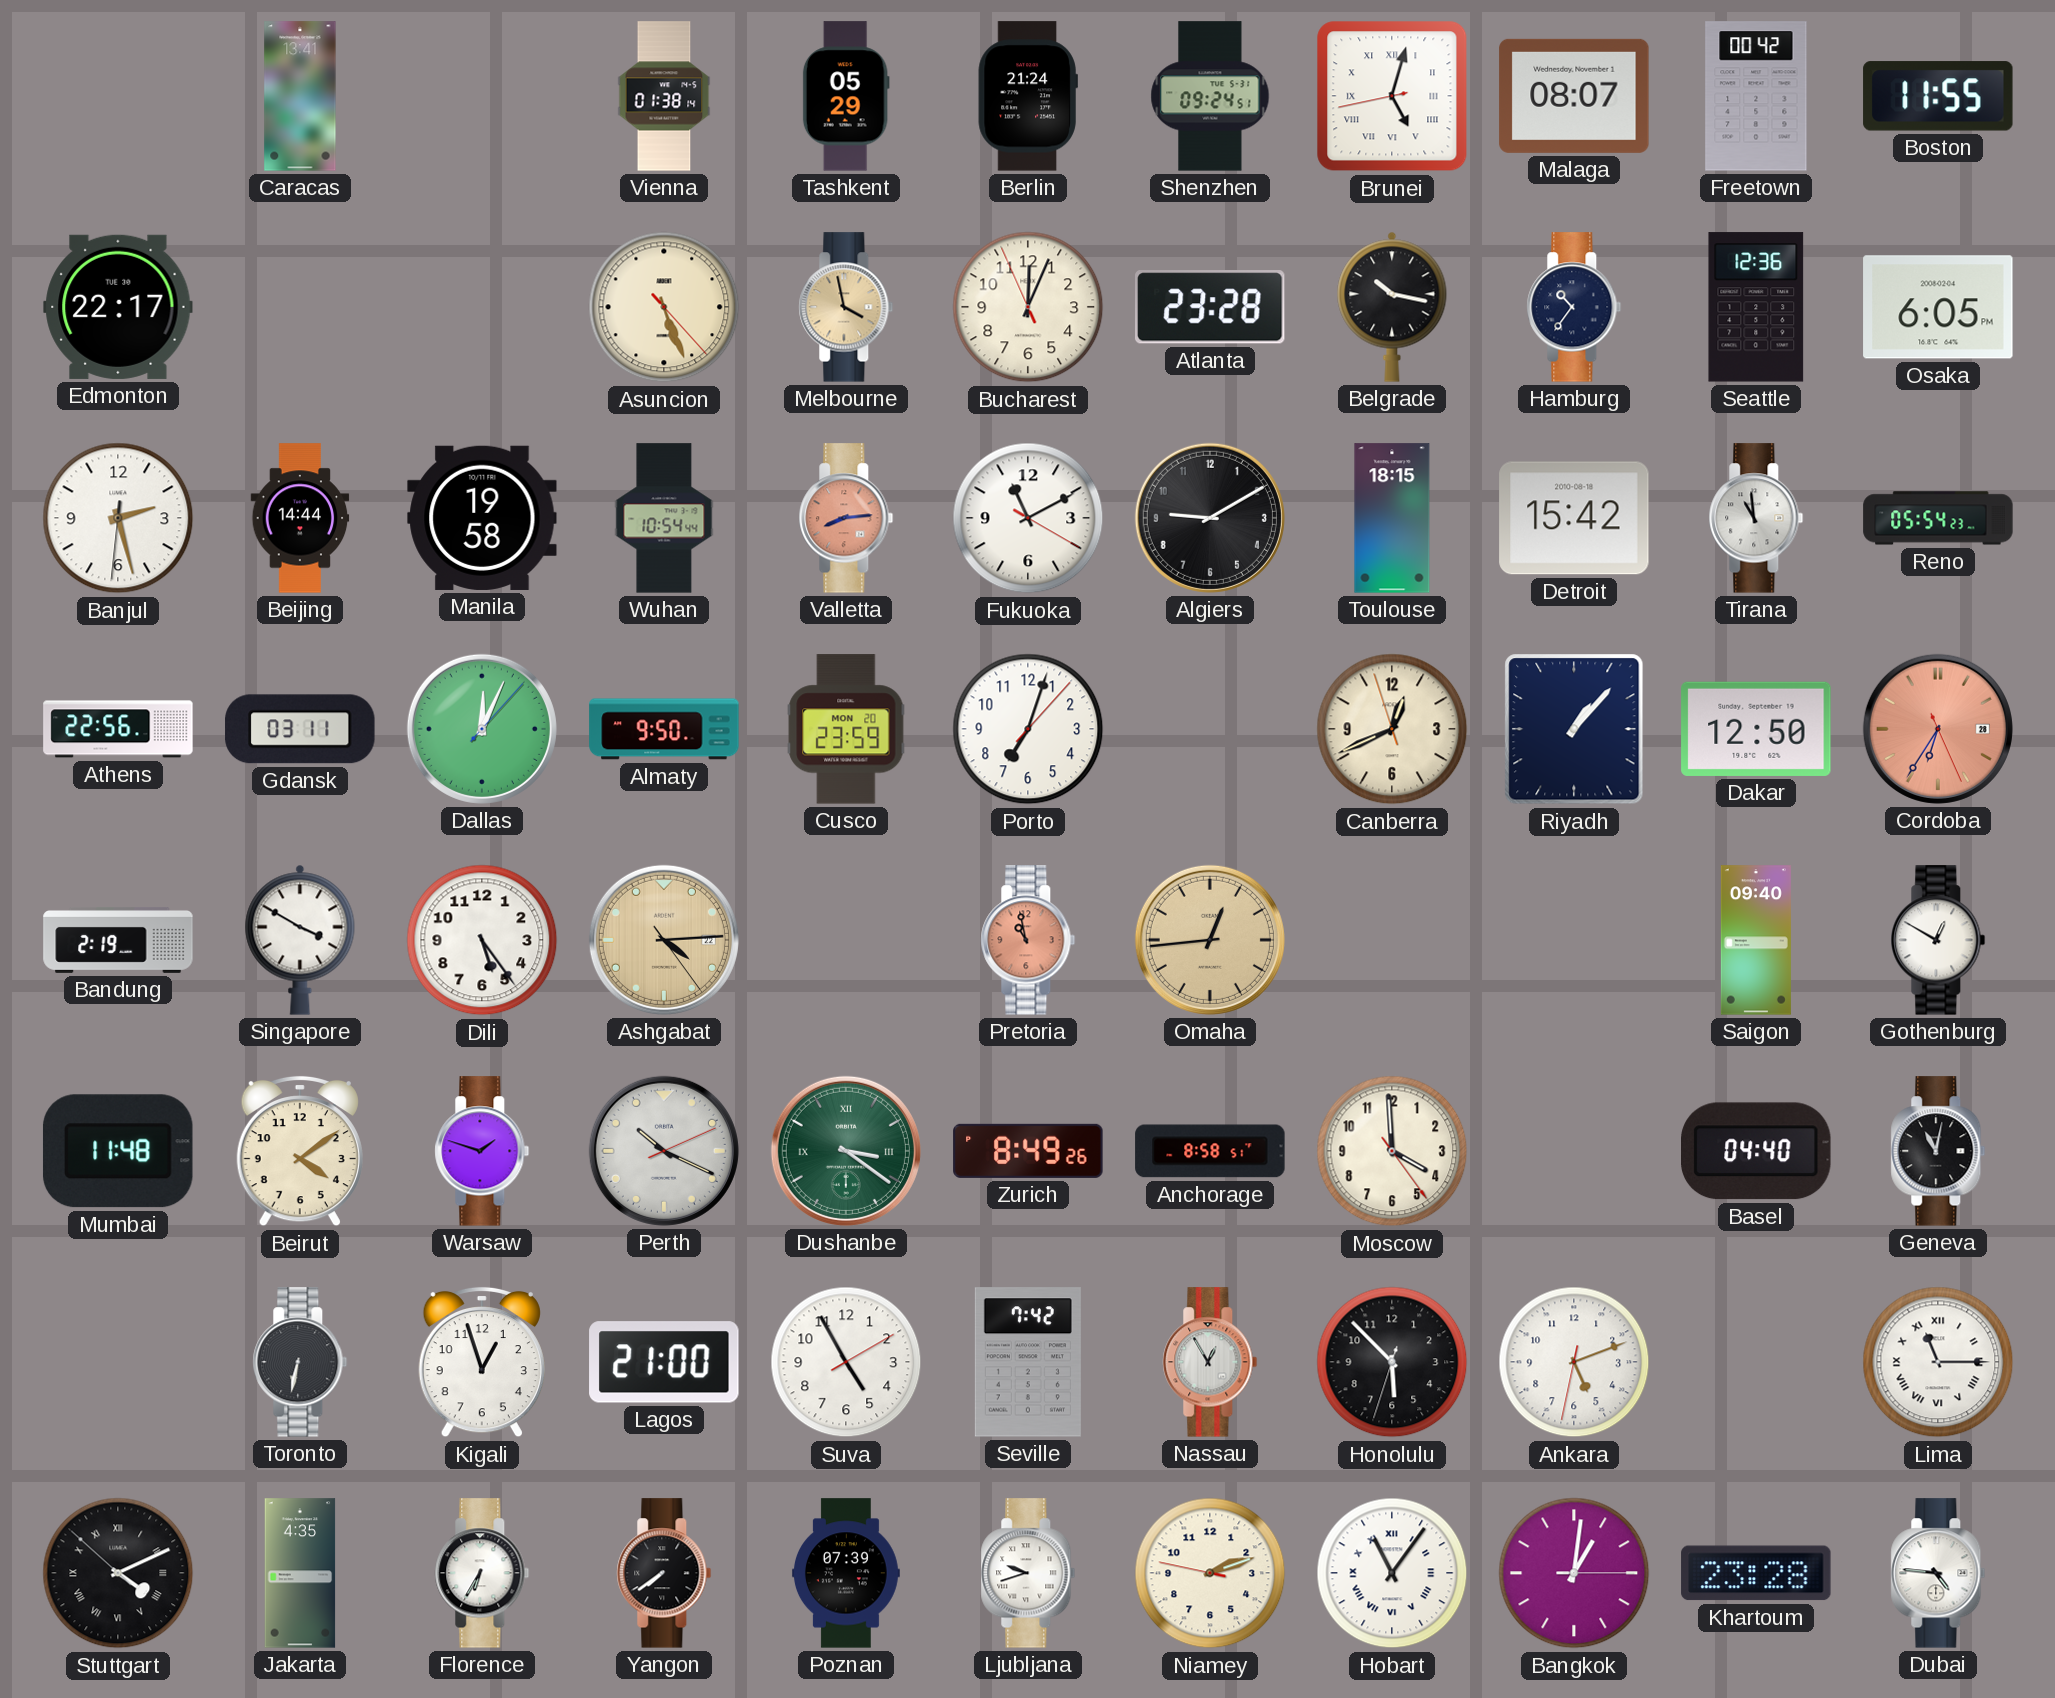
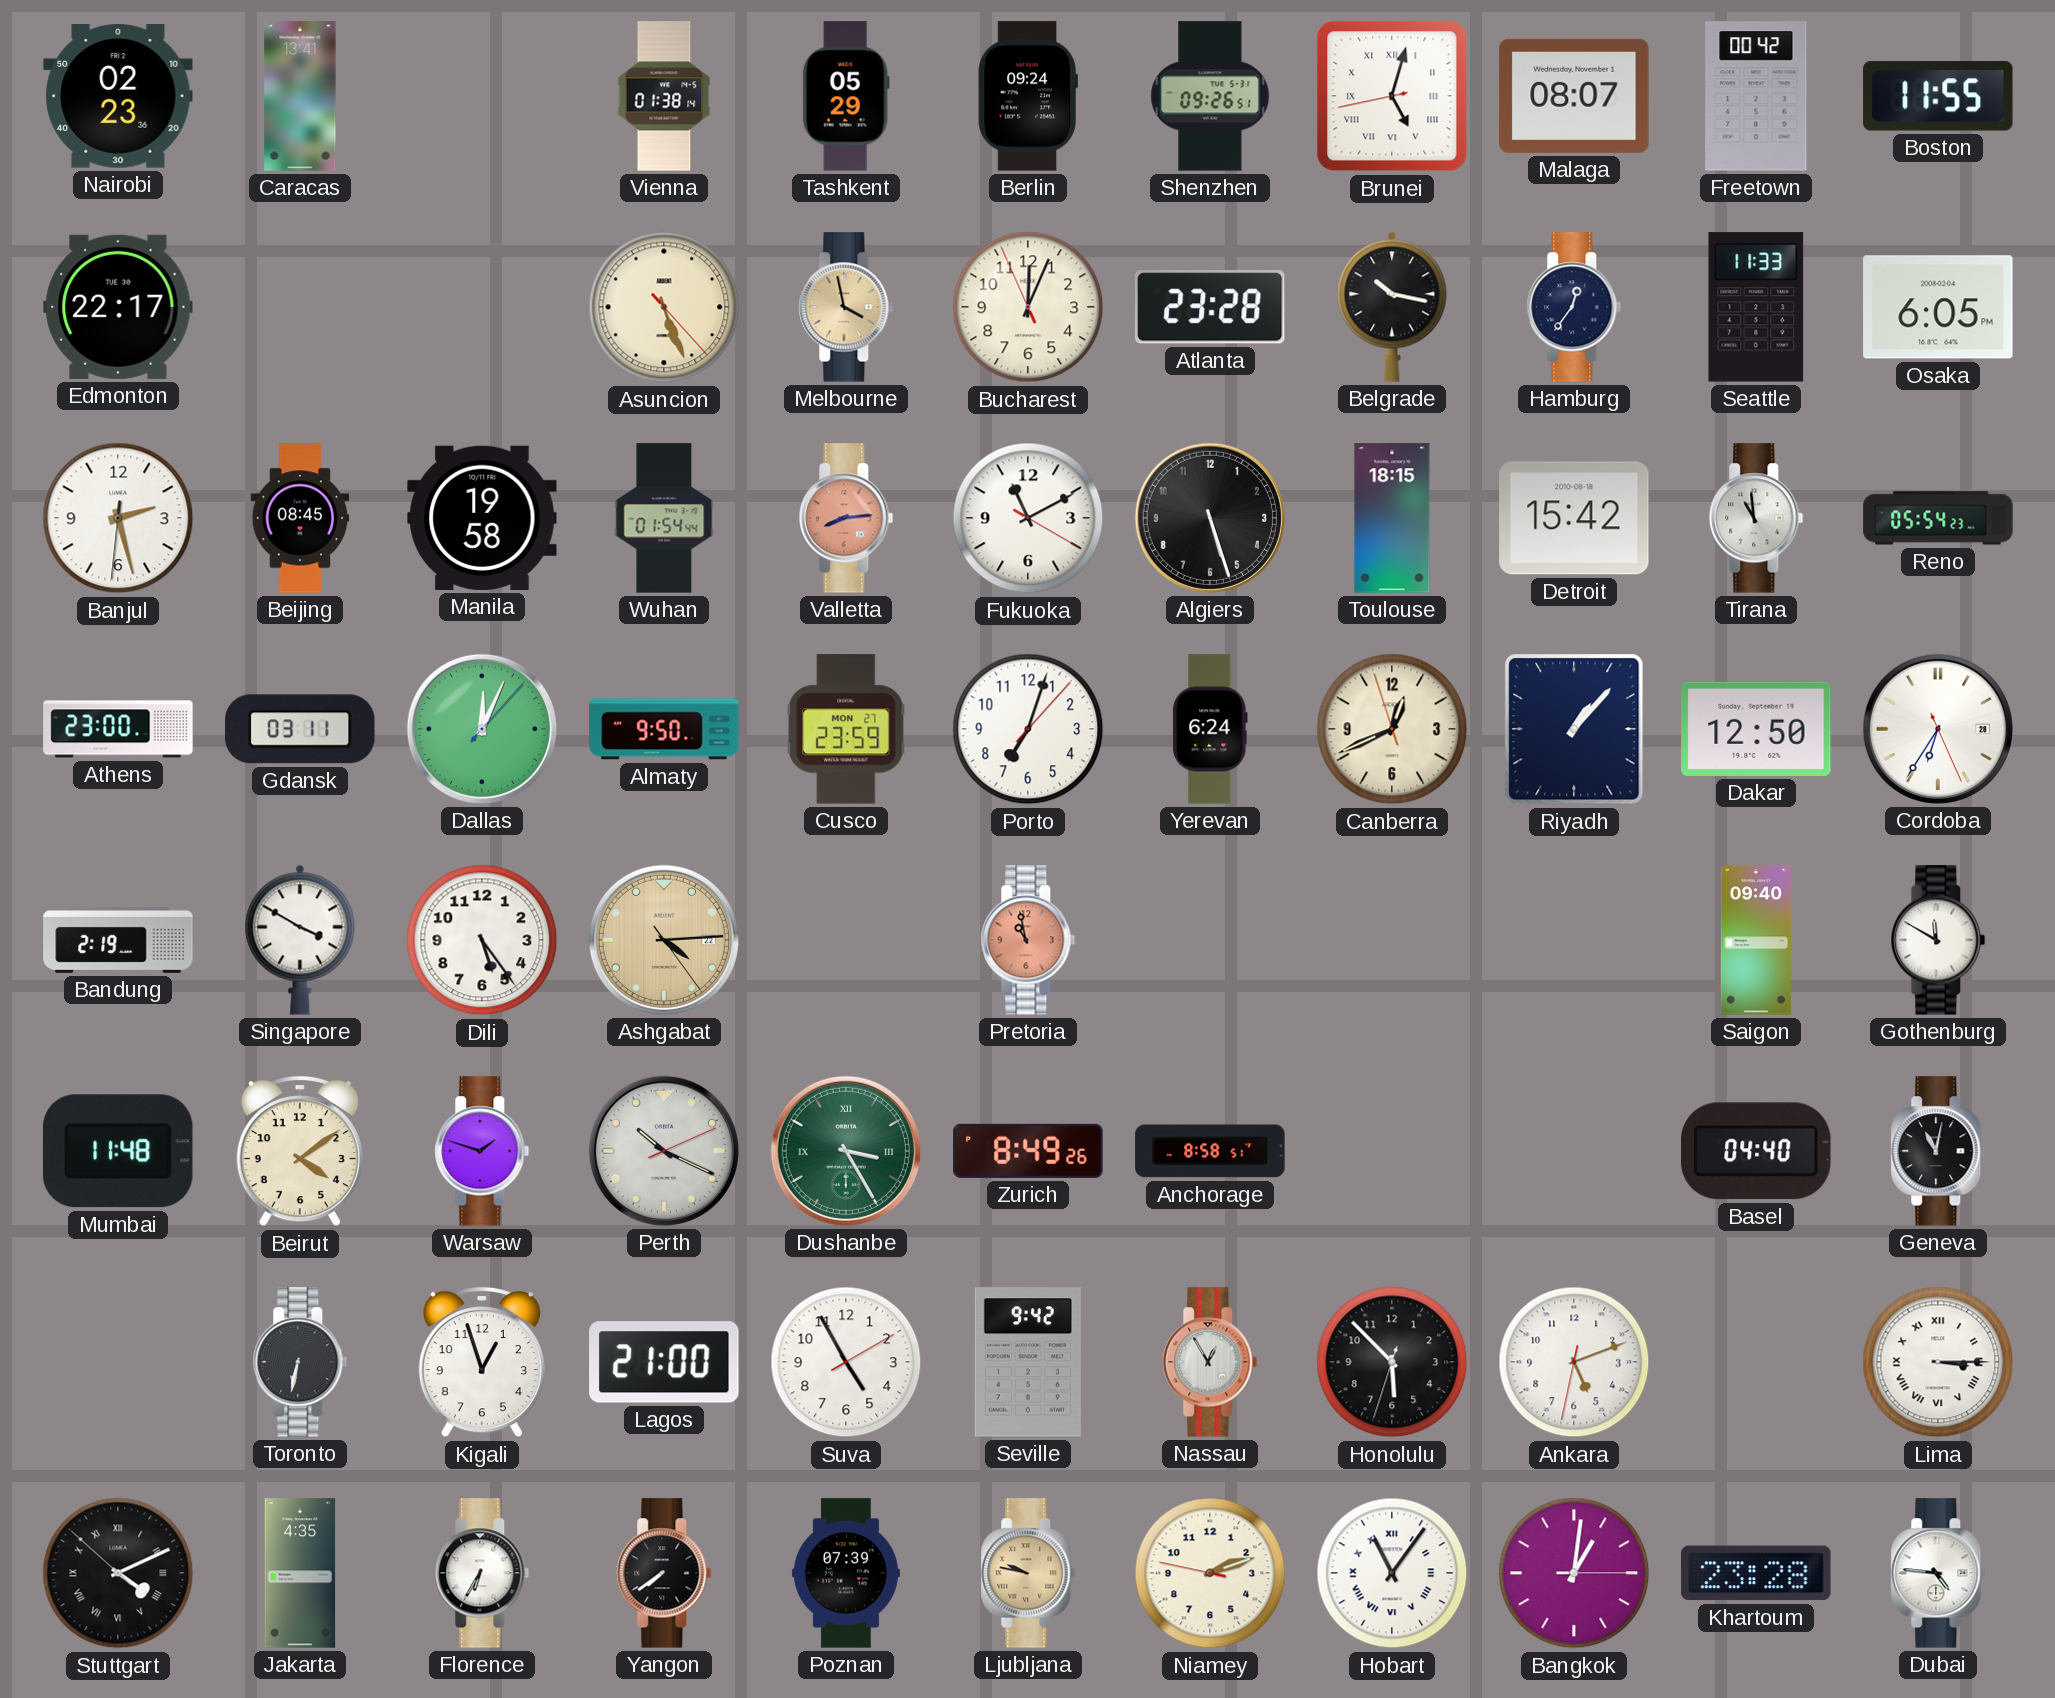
Nairobi: none -> 02:23 (118, 97)
Berlin: 21:24 -> 09:24 (1028, 96)
Shenzhen: 09:24 -> 09:26 (1210, 96)
Hamburg: 10:36 -> 12:36 (1574, 307)
Seattle: 12:36 -> 11:33 (1756, 307)
Beijing: 14:44 -> 08:45 (300, 518)
Wuhan: 10:54 -> 01:54 (664, 518)
Algiers: 9:10 -> 5:27 (1210, 518)
Athens: 22:56 -> 23:00 (118, 729)
Cusco date: MON 20 -> MON 27 (846, 729)
Yerevan: none -> 6:24 (1210, 729)
Cordoba dial: salmon -> white (1938, 729)
Omaha: 12:44 -> none (1210, 940)
Gothenburg: 12:50 -> 11:50 (1938, 940)
Dushanbe: 3:21 -> 3:25 (846, 1151)
Moscow: 3:59 -> none (1392, 1151)
Seville: 7:42 -> 9:42 (1028, 1362)
Lima: 11:15 -> 3:15 (1938, 1362)
Ljubljana: 9:42 -> 9:47 (1028, 1573)
Ljubljana dial: white -> champagne (1028, 1573)
